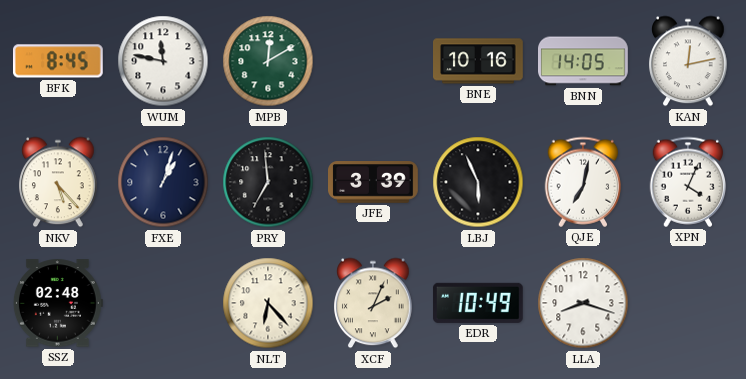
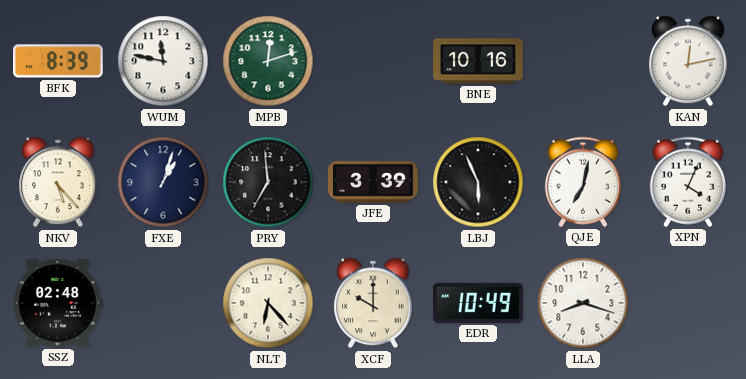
BFK: 8:45 -> 8:39 (59, 61)
MPB: 12:10 -> 12:12 (268, 61)
BNN: 14:05 -> none (584, 61)
XCF: 2:04 -> 10:00 (373, 303)
